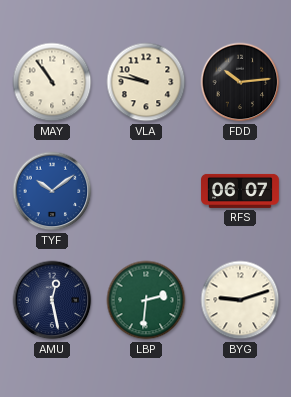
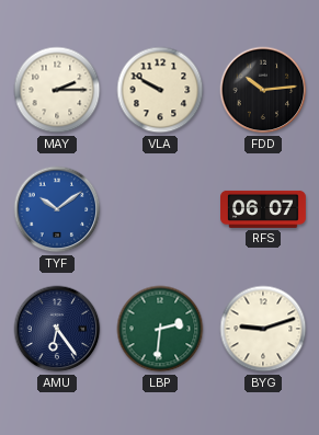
MAY: 10:54 -> 2:15 (57, 90)
VLA: 9:47 -> 9:50 (160, 90)
AMU: 12:28 -> 6:24 (57, 329)
